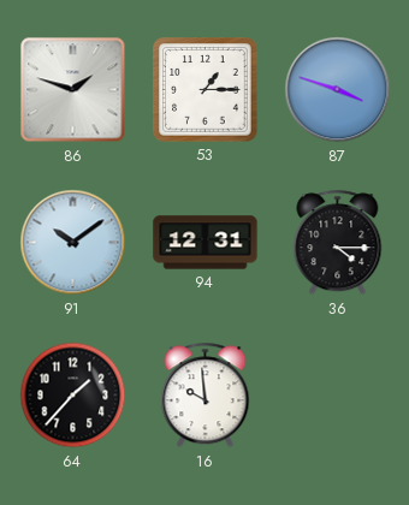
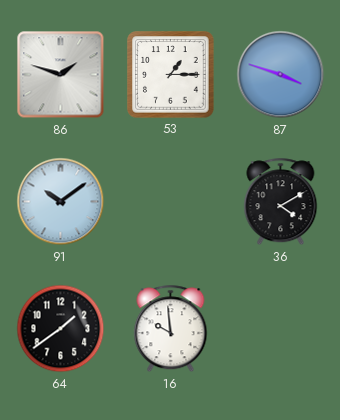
94: 12:31 -> none (206, 243)
36: 4:15 -> 4:10 (281, 202)
64: 1:37 -> 1:39 (61, 329)
